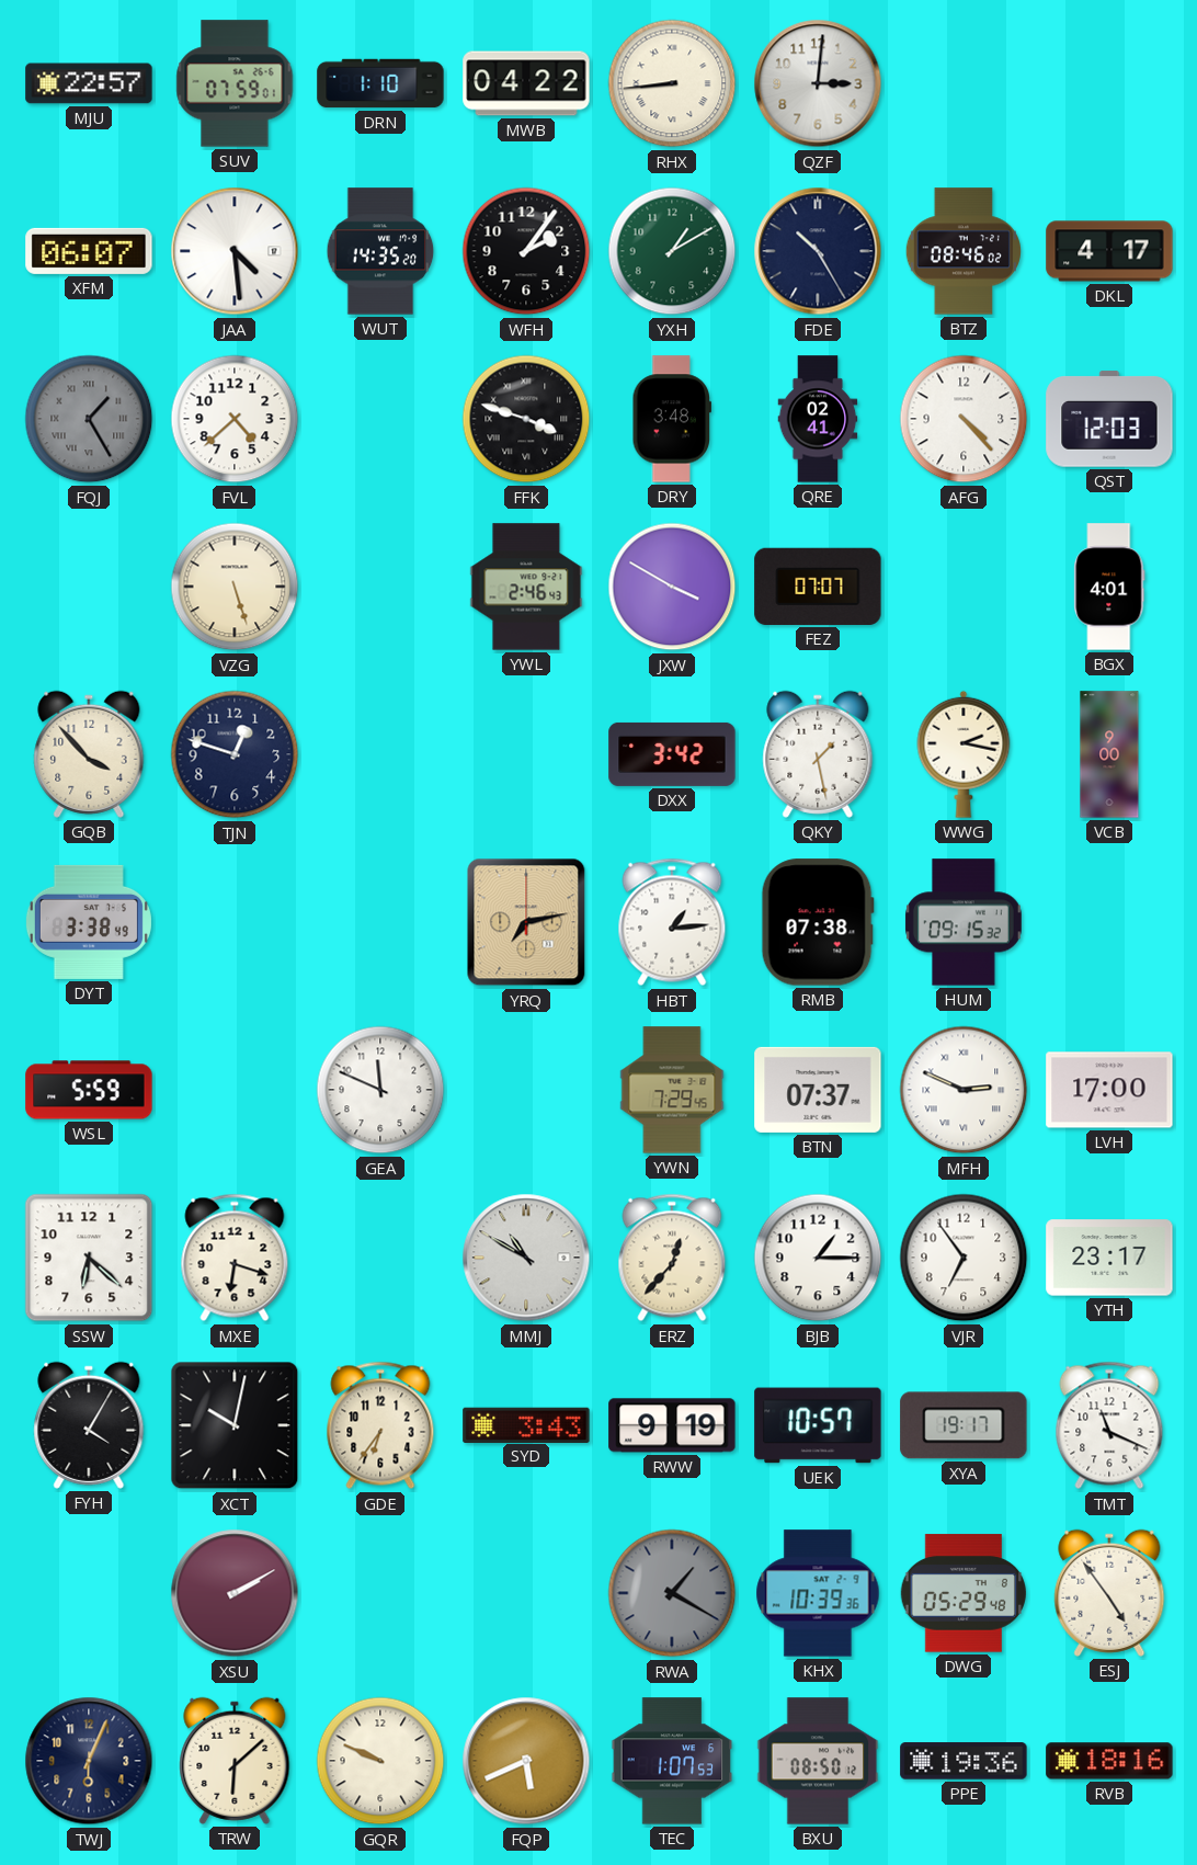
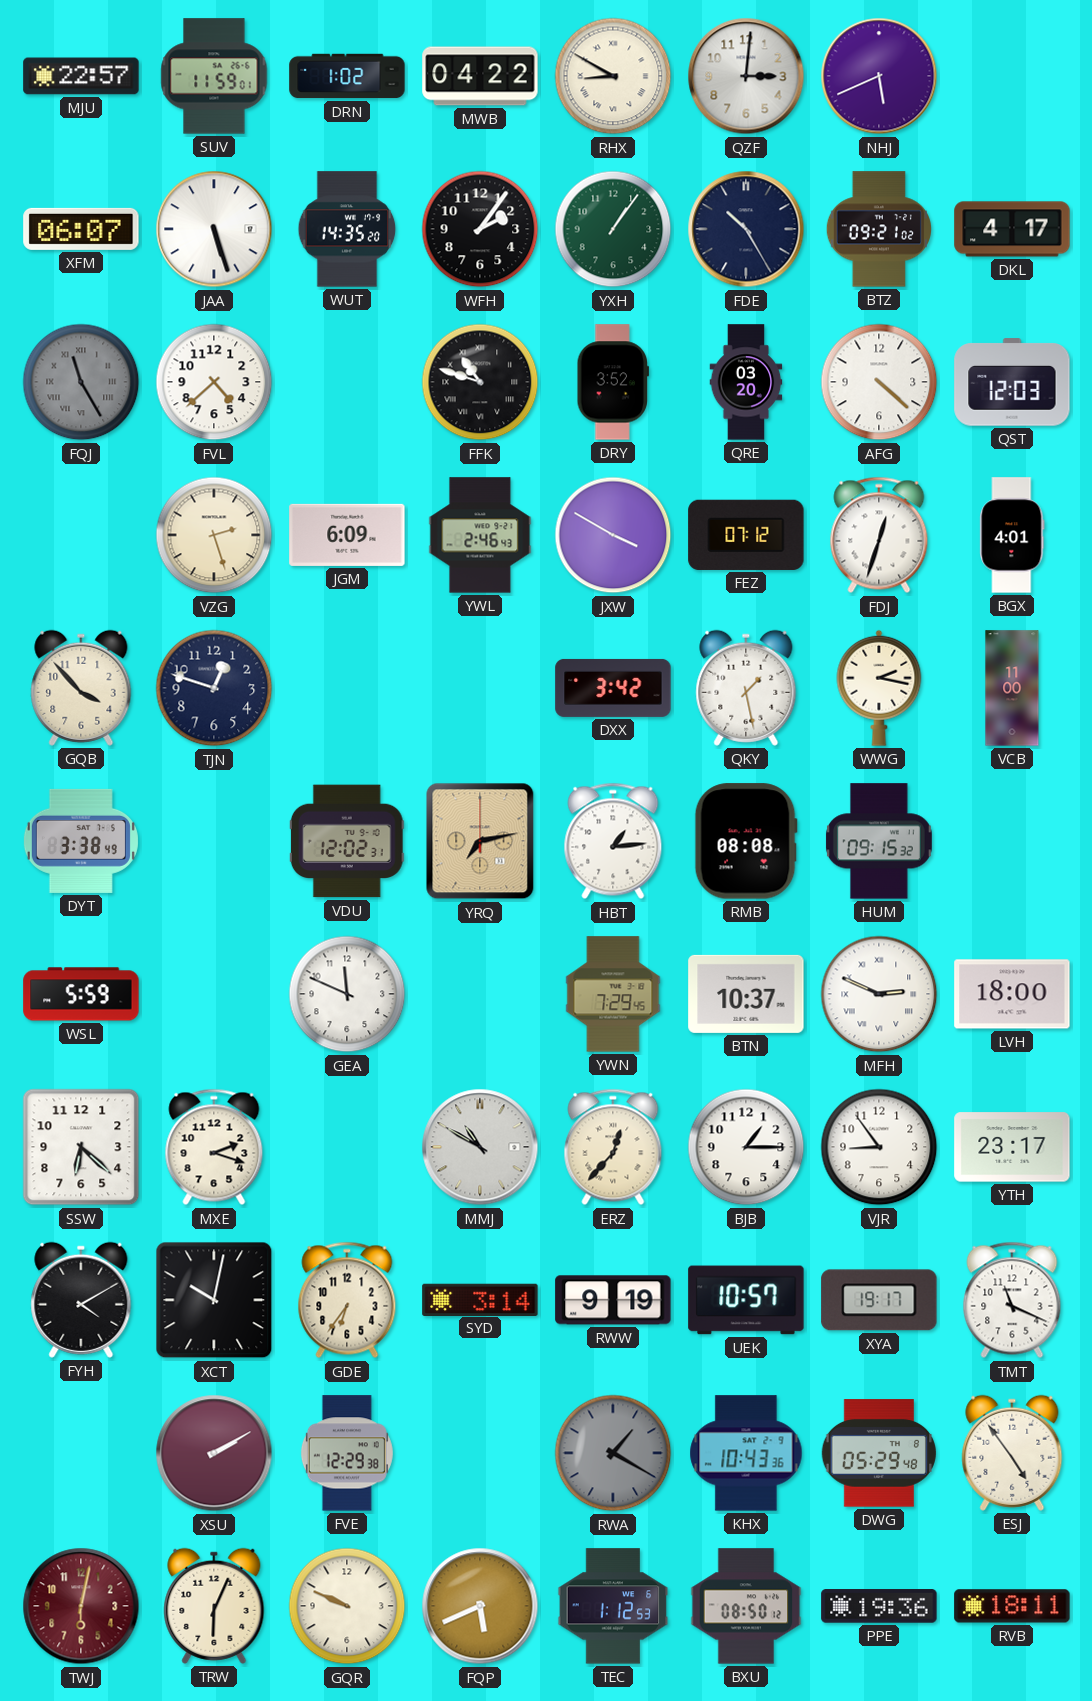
SUV: 07:59 -> 11:59 (214, 76)
DRN: 1:10 -> 1:02 (347, 76)
RHX: 8:44 -> 8:50 (613, 76)
NHJ: none -> 5:41 (879, 76)
JAA: 4:29 -> 5:27 (214, 229)
YXH: 1:10 -> 1:06 (613, 229)
BTZ: 08:46 -> 09:21 (879, 229)
FQJ: 1:25 -> 11:25 (81, 382)
FFK: 3:48 -> 10:48 (480, 382)
DRY: 3:48 -> 3:52 (613, 382)
QRE: 02:41 -> 03:20 (746, 382)
AFG: 4:23 -> 4:22 (879, 382)
VZG: 5:27 -> 2:27 (214, 535)
JGM: none -> 6:09 (347, 535)
FEZ: 07:07 -> 07:12 (746, 535)
FDJ: none -> 12:33 (879, 535)
VCB: 9:00 -> 11:00 (1012, 688)
VDU: none -> 12:02 (347, 841)
RMB: 07:38 -> 08:08 (746, 841)
BTN: 07:37 -> 10:37 (746, 994)
LVH: 17:00 -> 18:00 (1012, 994)
MXE: 6:18 -> 2:18 (214, 1147)
VJR: 6:54 -> 8:54 (879, 1147)
FYH: 4:05 -> 4:10 (81, 1300)
SYD: 3:43 -> 3:14 (480, 1299)
FVE: none -> 12:29 (347, 1453)
KHX: 10:39 -> 10:43 (746, 1453)
TWJ: 6:04 -> 6:02 (81, 1606)
TWJ dial: navy -> burgundy (81, 1606)
TRW: 6:08 -> 6:04 (214, 1606)
TEC: 1:07 -> 1:12 (613, 1606)
RVB: 18:16 -> 18:11 (1012, 1606)
